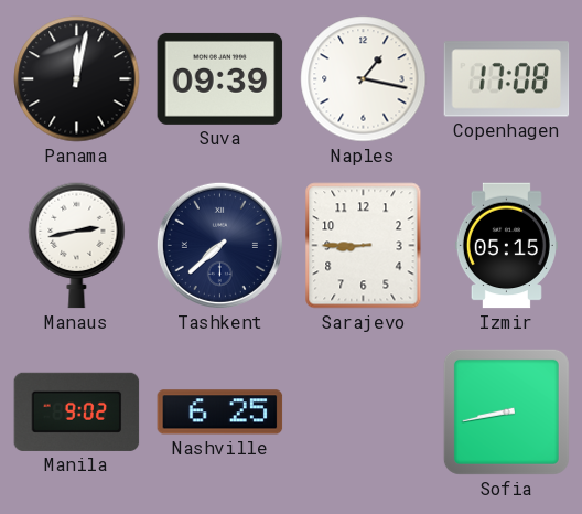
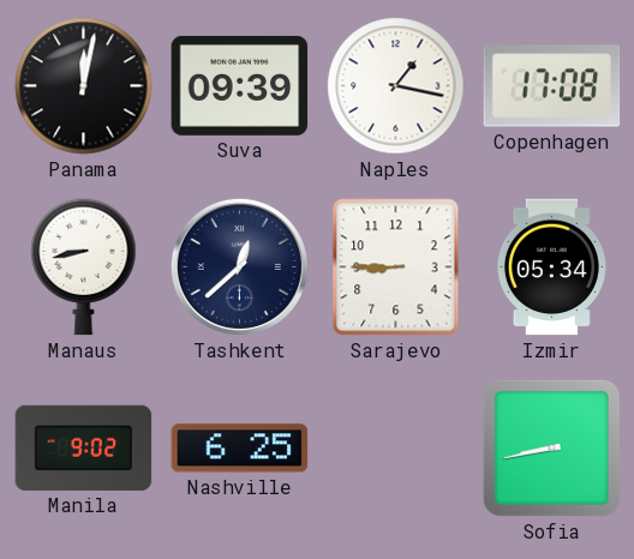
Manaus: 2:43 -> 8:43 (84, 268)
Tashkent: 7:38 -> 12:38 (239, 266)
Izmir: 05:15 -> 05:34 (551, 268)
